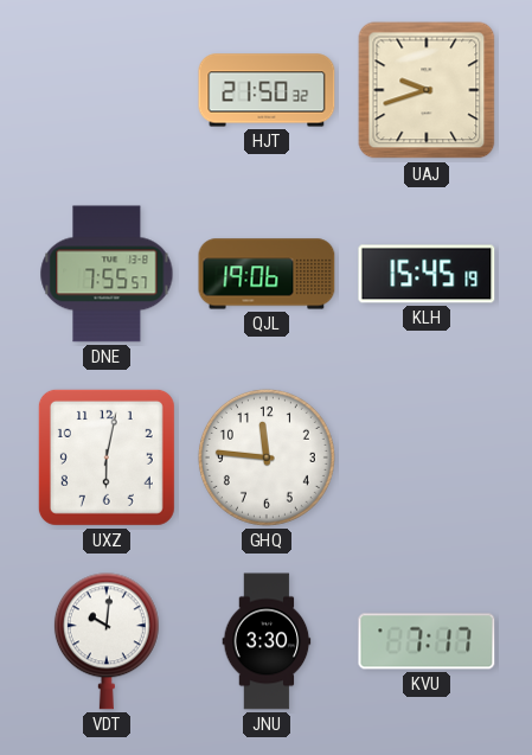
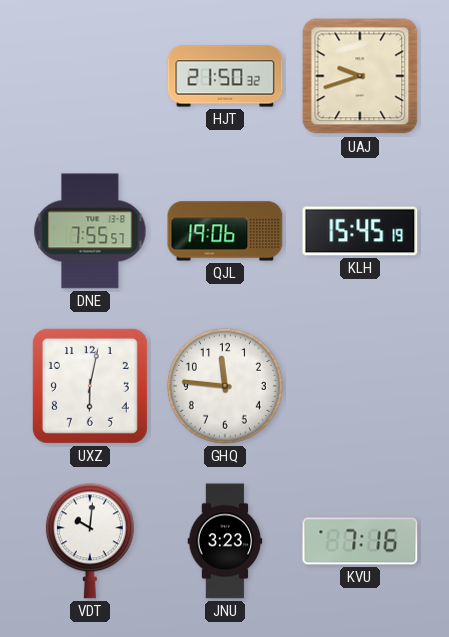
JNU: 3:30 -> 3:23 (225, 541)
KVU: 7:17 -> 7:16 (360, 541)
